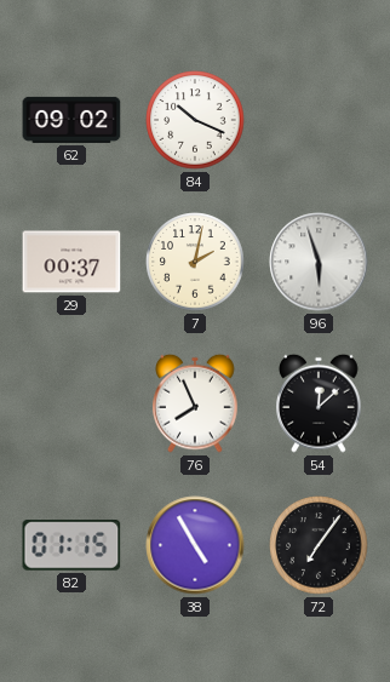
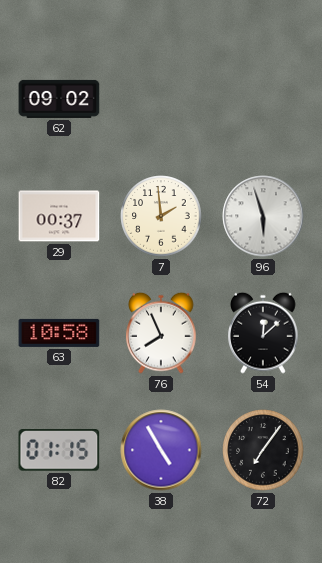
84: 10:19 -> none (195, 120)
7: 2:02 -> 1:59 (161, 216)
63: none -> 10:58 (59, 333)
